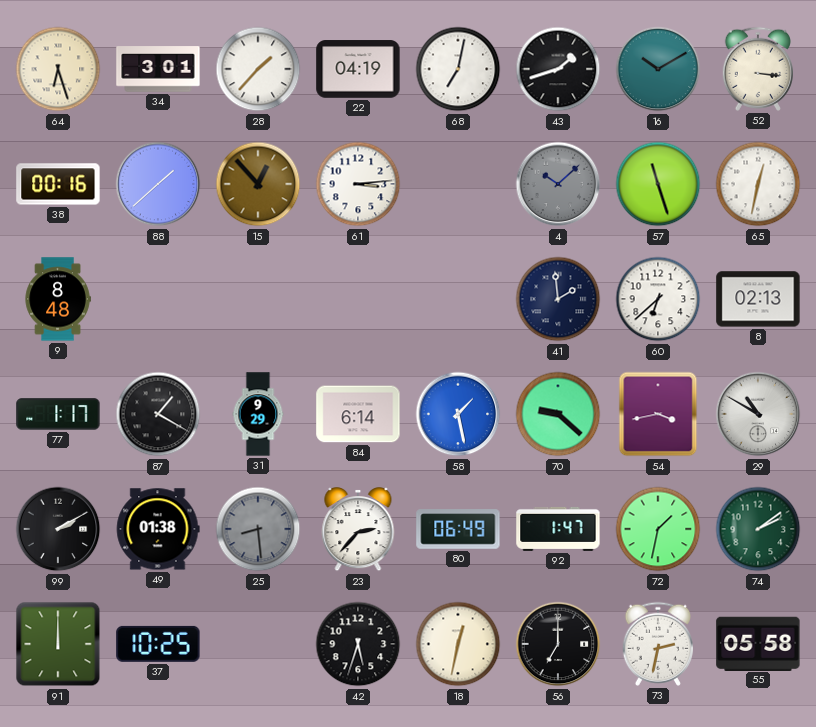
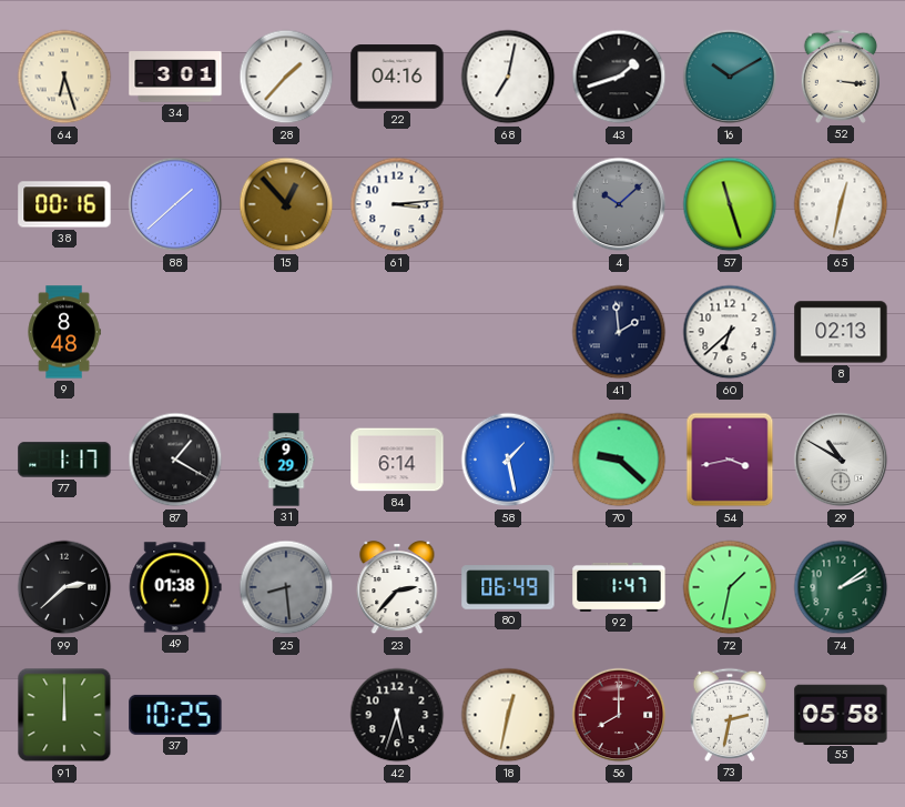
22: 04:19 -> 04:16 (397, 77)
99: 2:10 -> 2:38 (64, 587)
56: 7:00 -> 8:00 (619, 715)
56 dial: black -> burgundy (619, 715)
